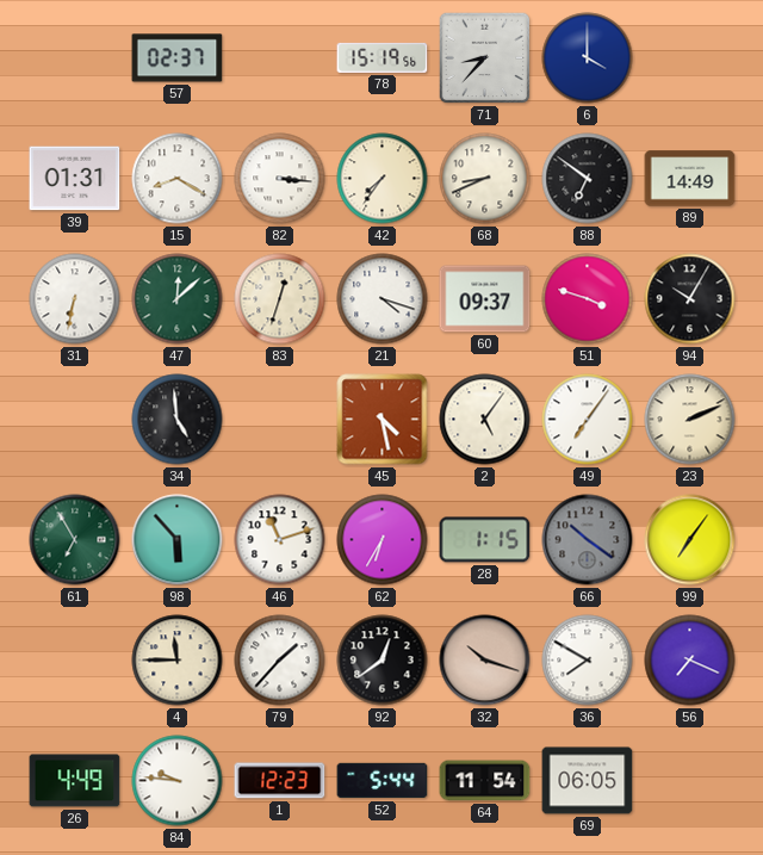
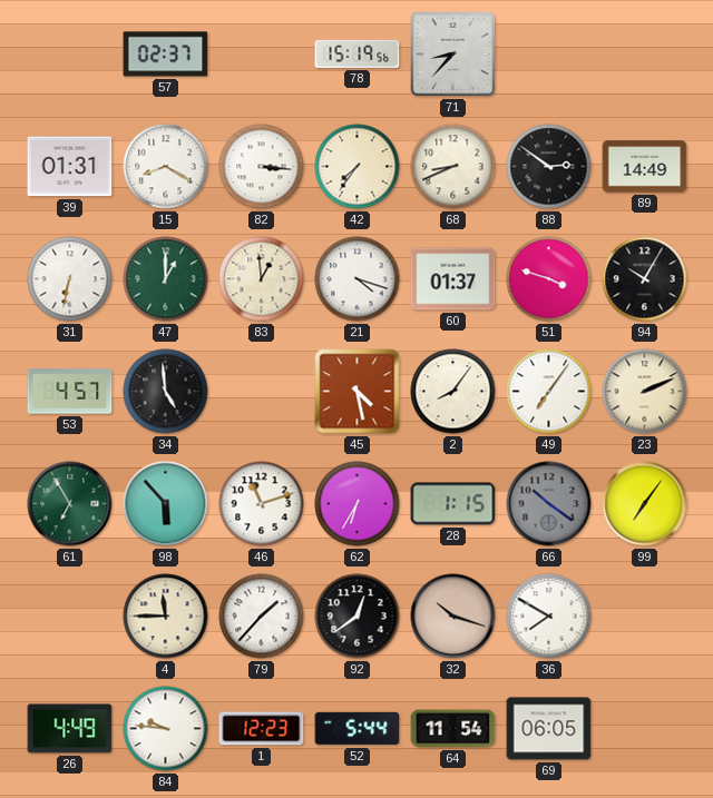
6: 4:00 -> none (588, 58)
88: 6:51 -> 2:51 (549, 167)
47: 12:08 -> 1:00 (166, 279)
83: 12:33 -> 12:59 (262, 279)
60: 09:37 -> 01:37 (453, 279)
53: none -> 4:57 (70, 392)
2: 5:06 -> 8:06 (453, 392)
56: 7:19 -> none (690, 661)
